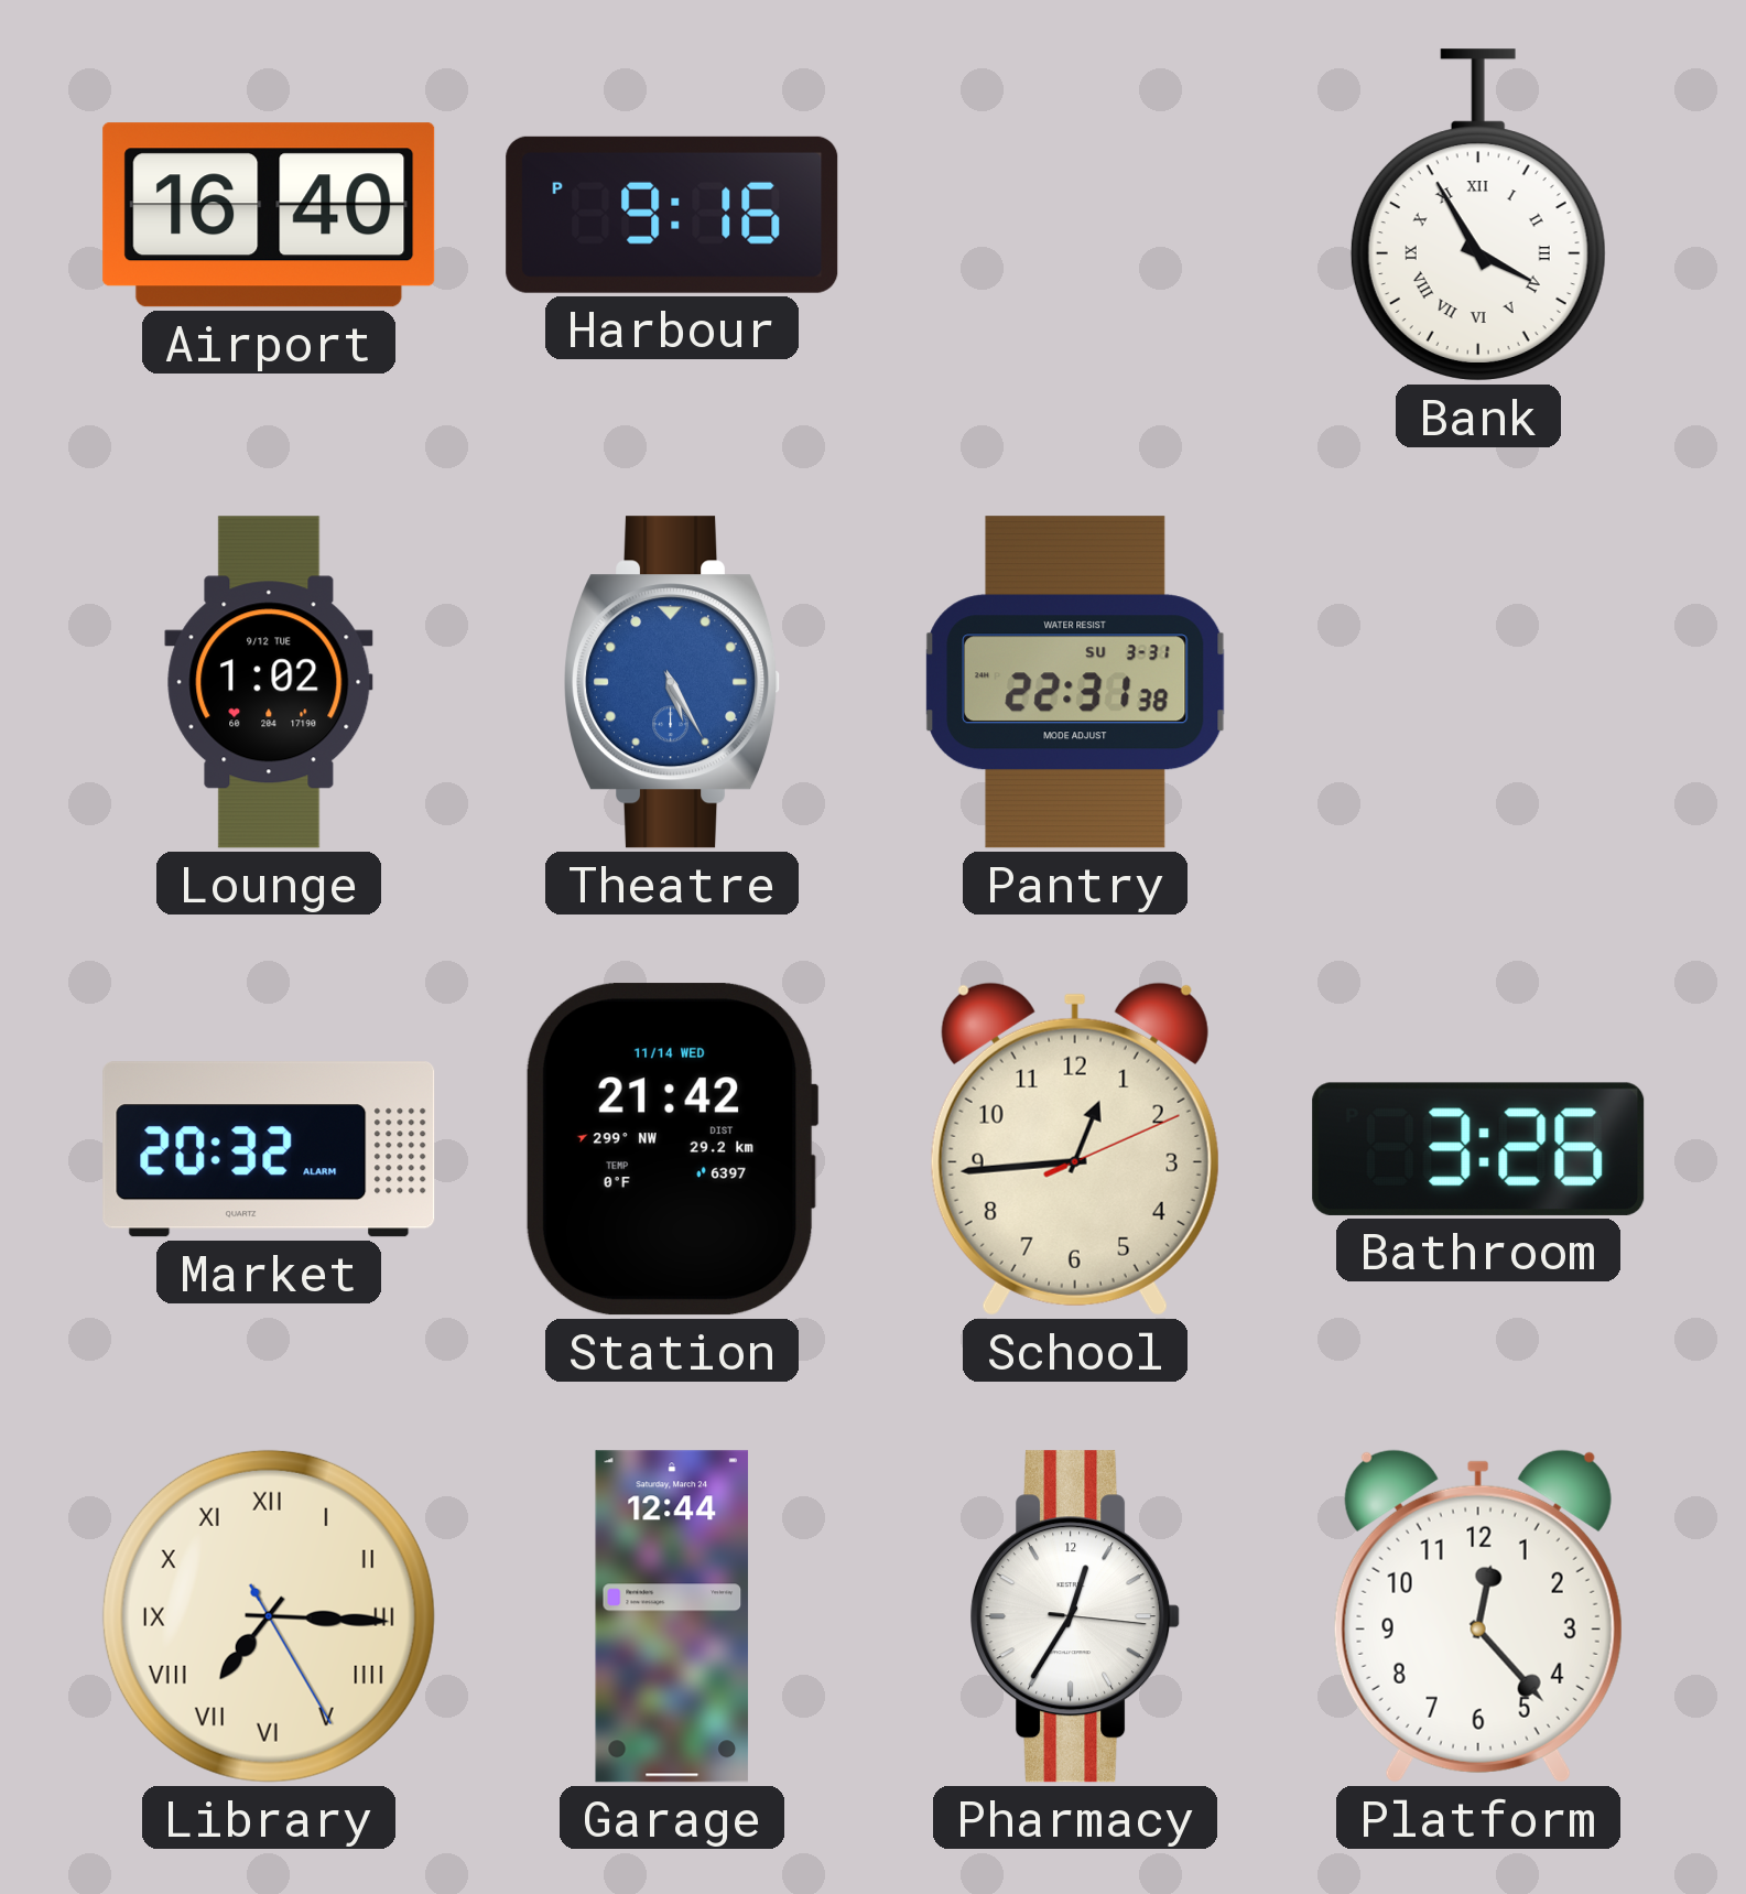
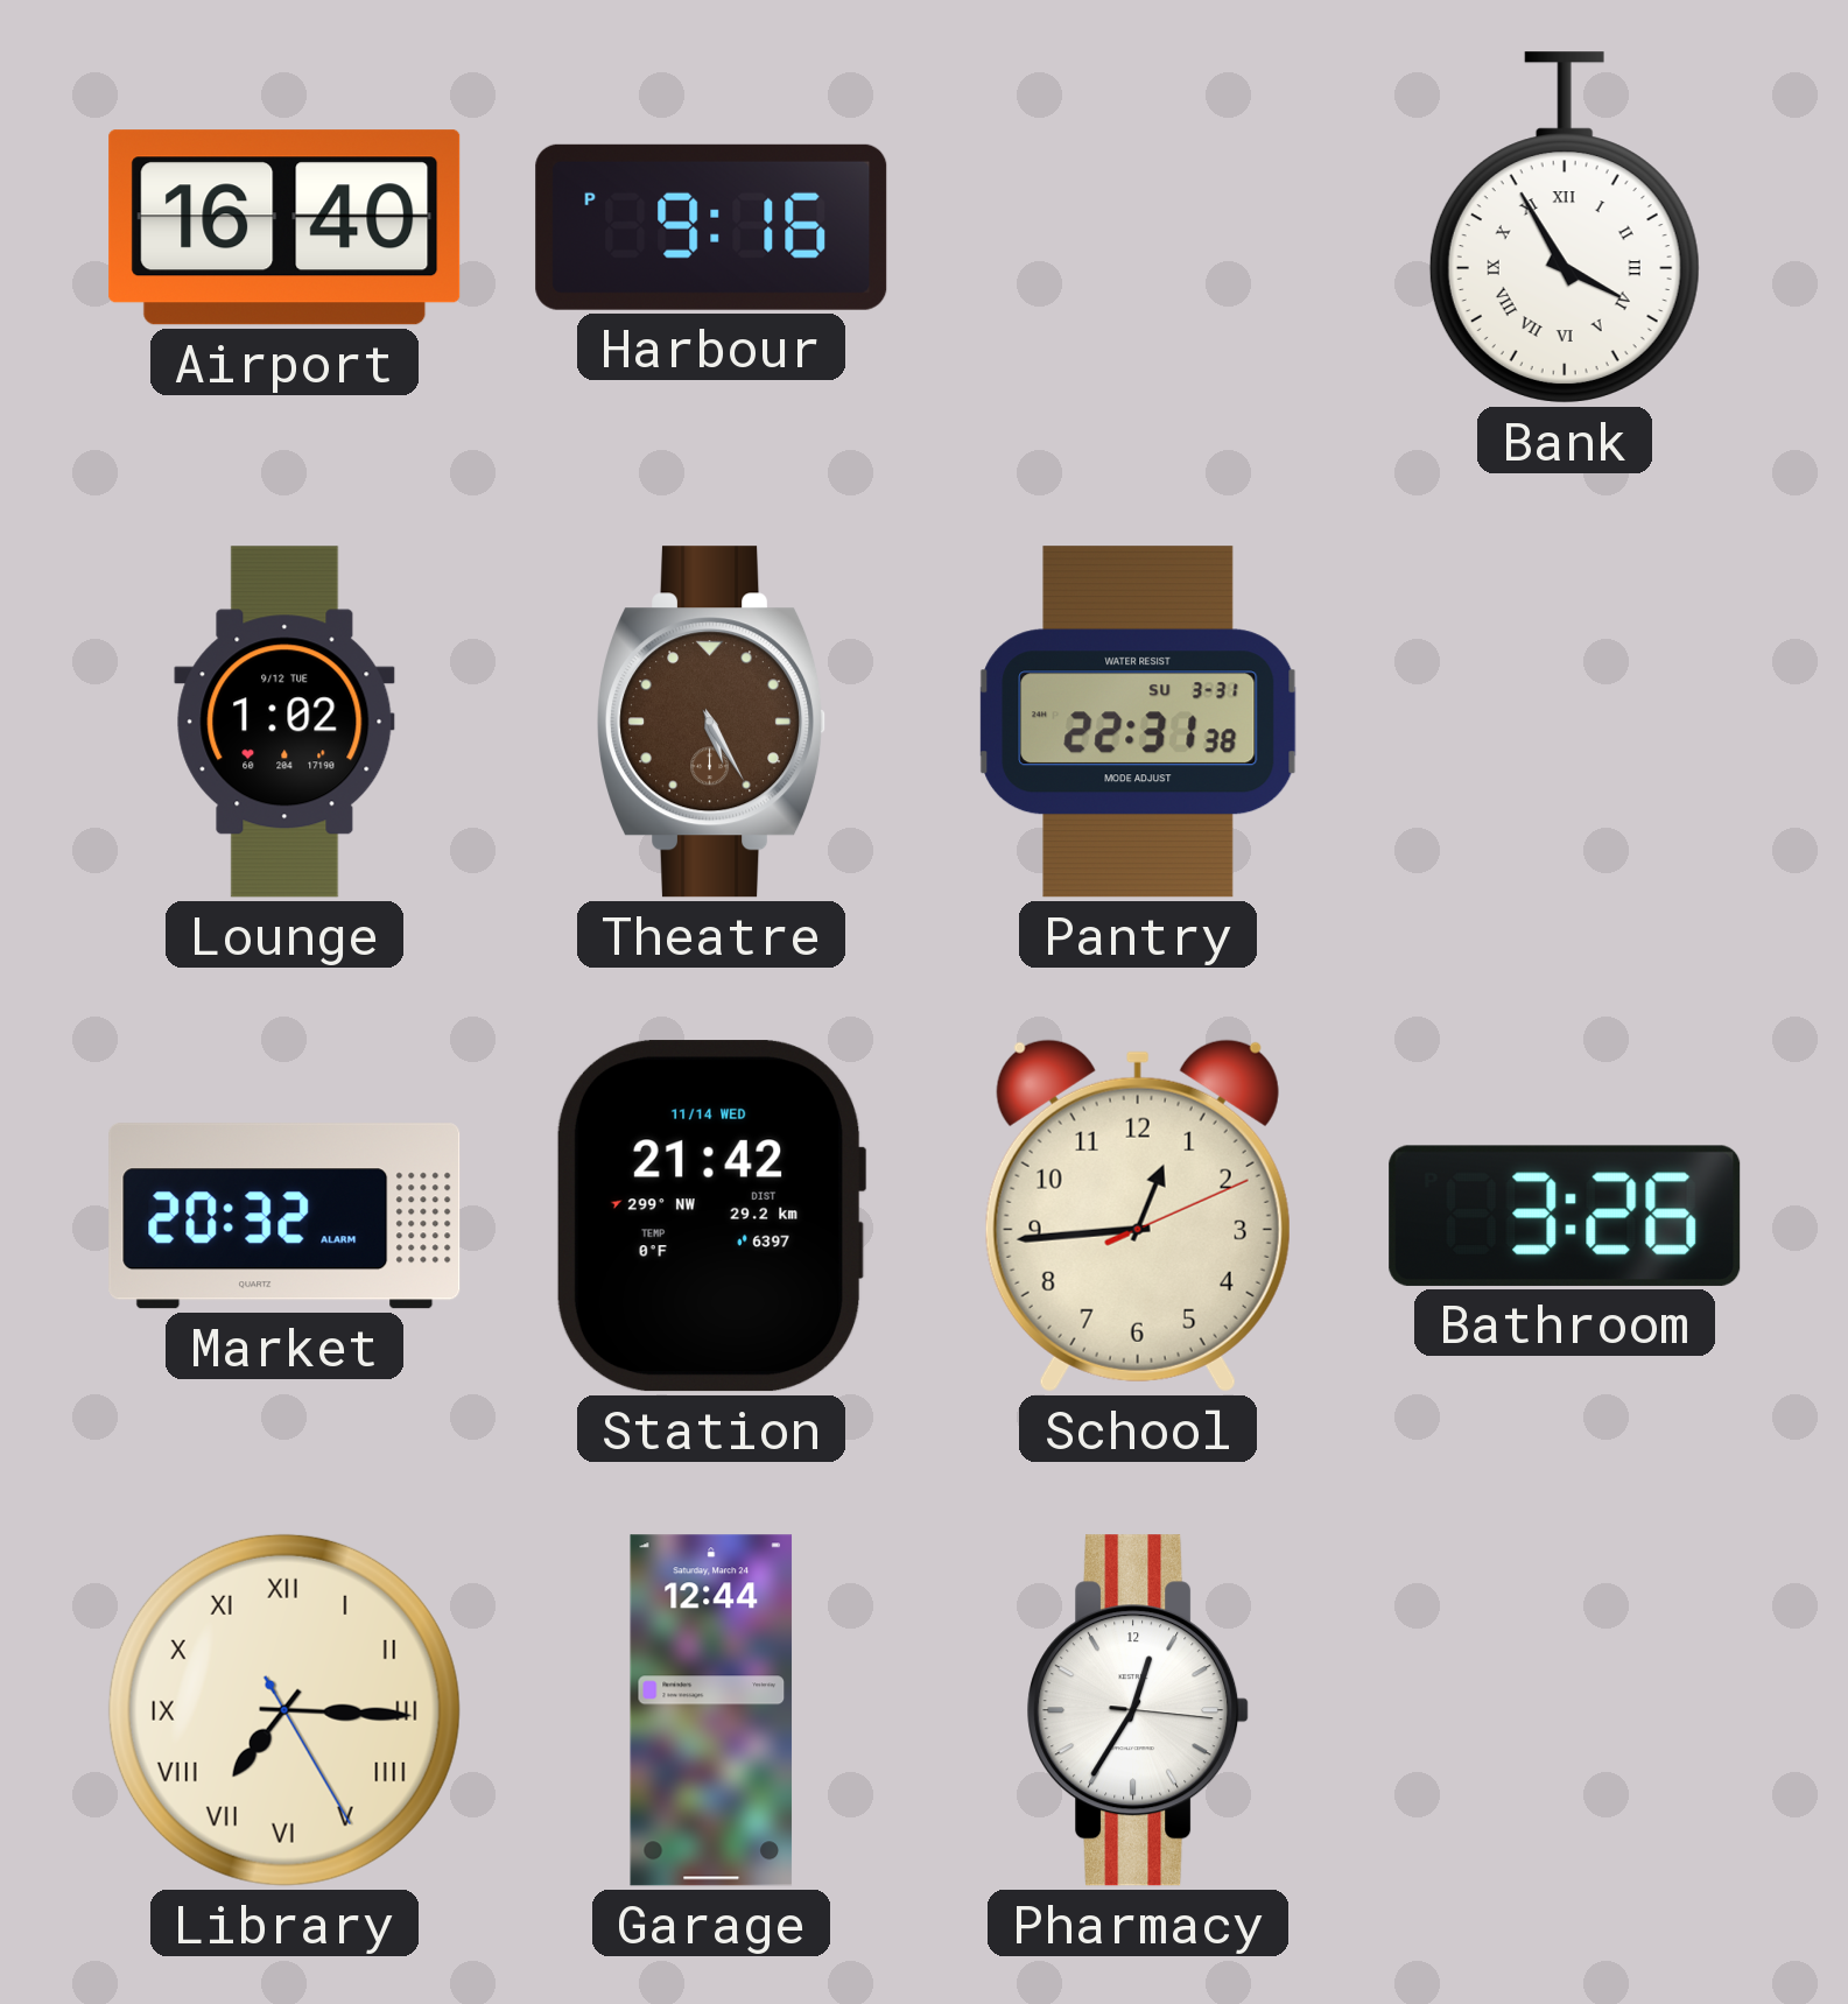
Theatre dial: blue -> brown (712, 722)
Platform: 12:23 -> none (1478, 1616)
